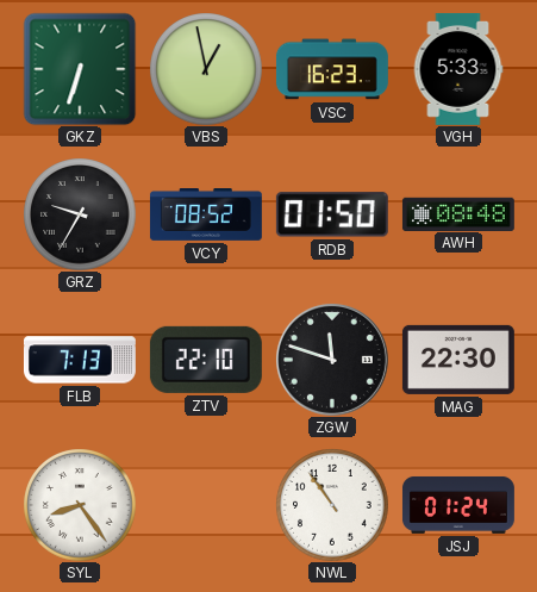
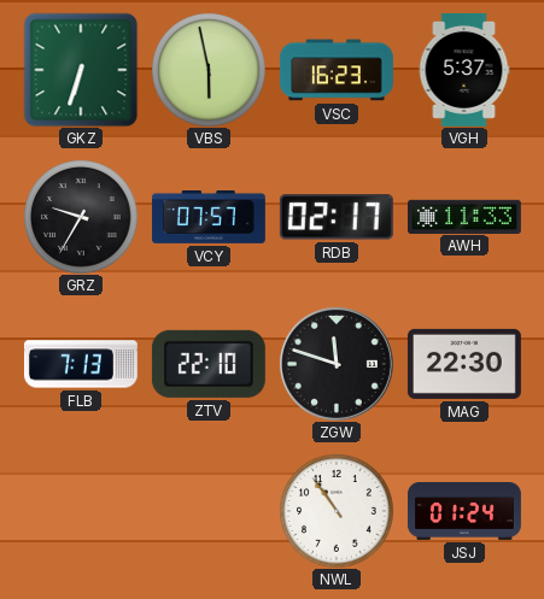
VBS: 12:58 -> 5:58 (209, 70)
VGH: 5:33 -> 5:37 (464, 70)
VCY: 08:52 -> 07:57 (209, 218)
RDB: 01:50 -> 02:17 (337, 217)
AWH: 08:48 -> 11:33 (464, 216)
SYL: 8:24 -> none (80, 505)
